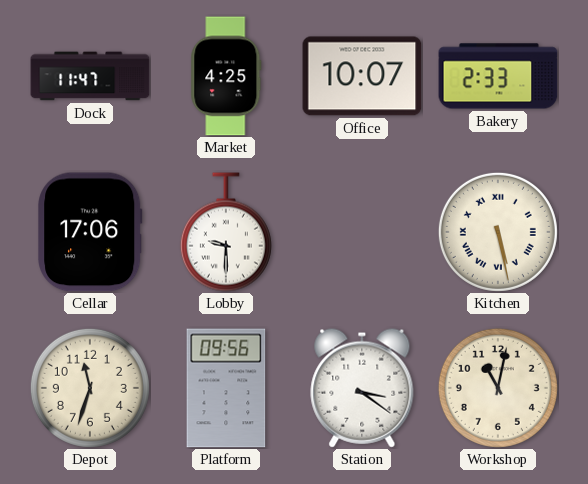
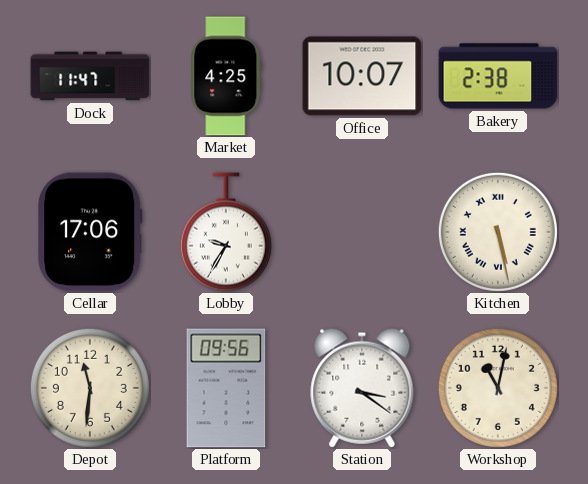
Bakery: 2:33 -> 2:38 (498, 76)
Lobby: 9:30 -> 9:35 (226, 232)
Depot: 11:33 -> 11:31 (90, 388)
